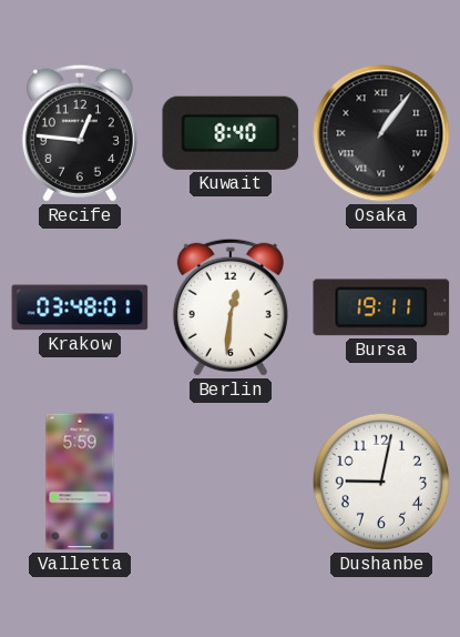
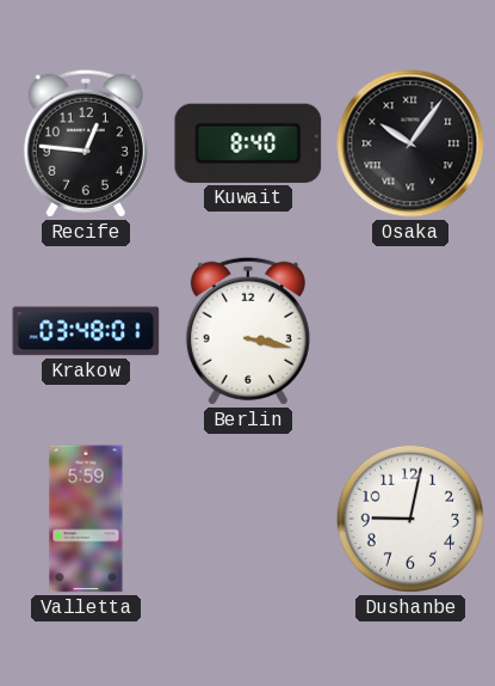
Osaka: 1:06 -> 10:06 (410, 143)
Berlin: 12:31 -> 3:17 (248, 331)
Bursa: 19:11 -> none (381, 307)
